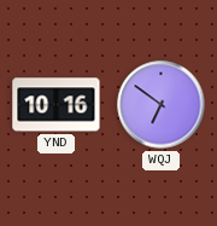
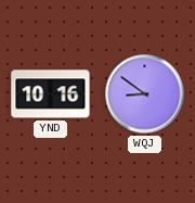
WQJ: 6:51 -> 8:51 (145, 94)
